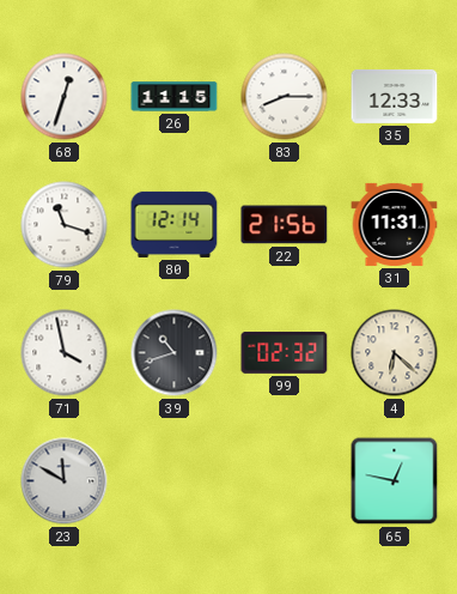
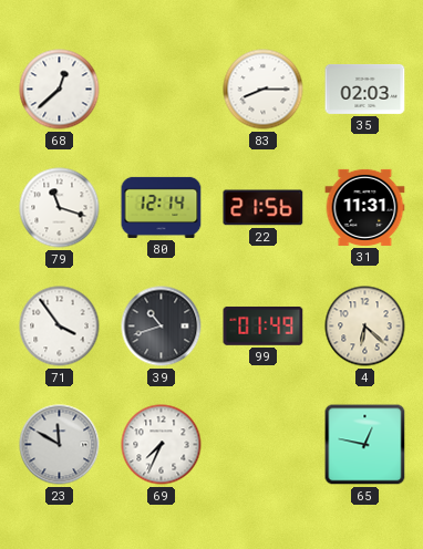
68: 12:33 -> 12:38 (60, 90)
26: 11:15 -> none (175, 97)
35: 12:33 -> 02:03 (365, 89)
71: 3:58 -> 3:54 (60, 327)
99: 02:32 -> 01:49 (264, 327)
69: none -> 7:34 (162, 445)
